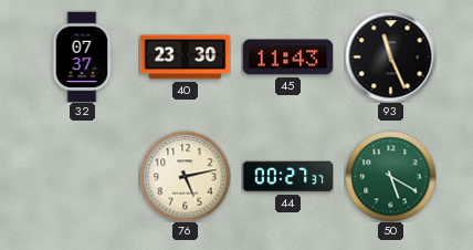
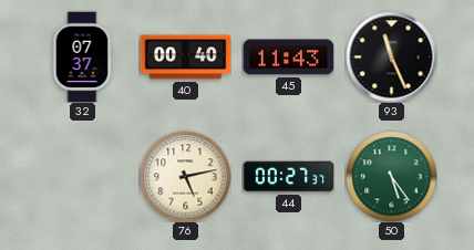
40: 23:30 -> 00:40 (185, 58)
50: 5:20 -> 5:24 (391, 176)
